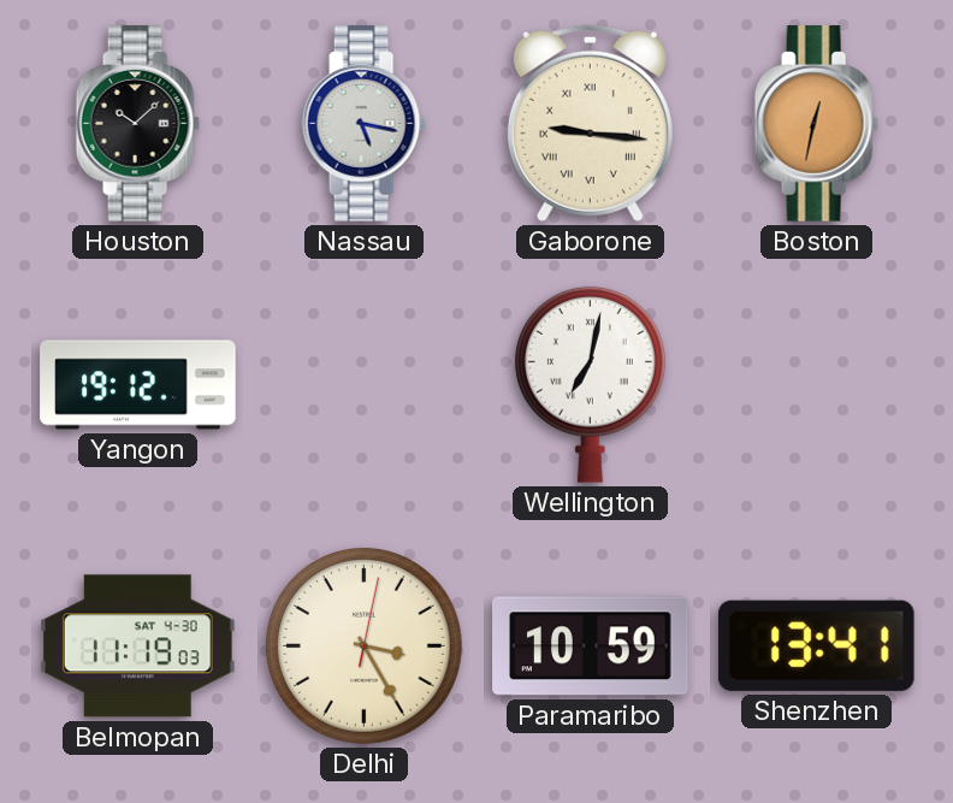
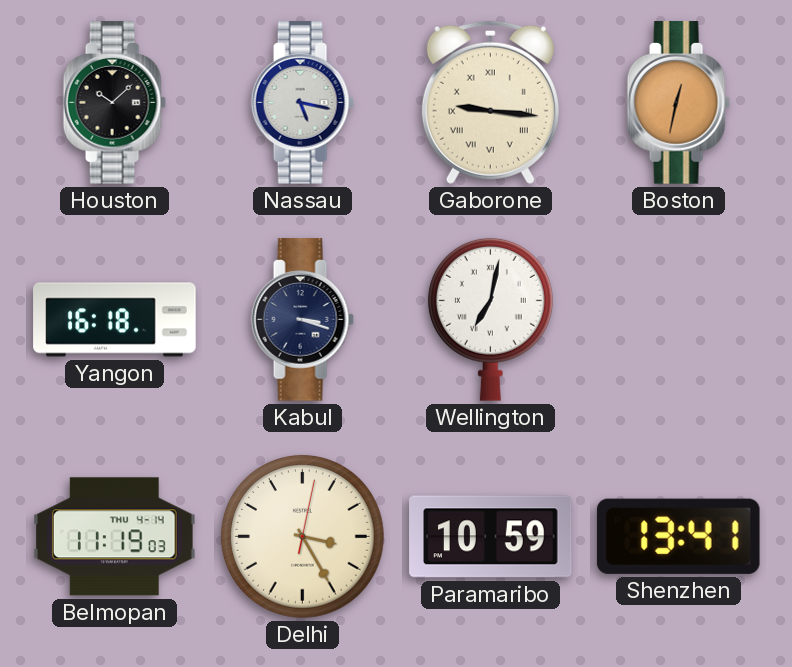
Yangon: 19:12 -> 16:18 (115, 320)
Kabul: none -> 3:18 (302, 320)
Belmopan date: SAT 4-30 -> THU 4-14 (115, 537)
